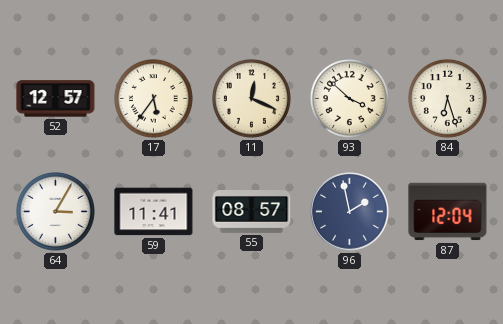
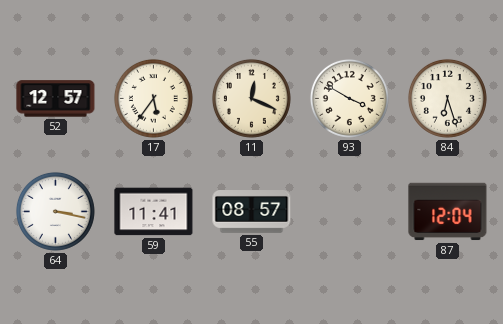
93: 3:52 -> 3:50 (349, 98)
64: 3:05 -> 3:17 (55, 211)
96: 1:58 -> none (350, 212)
